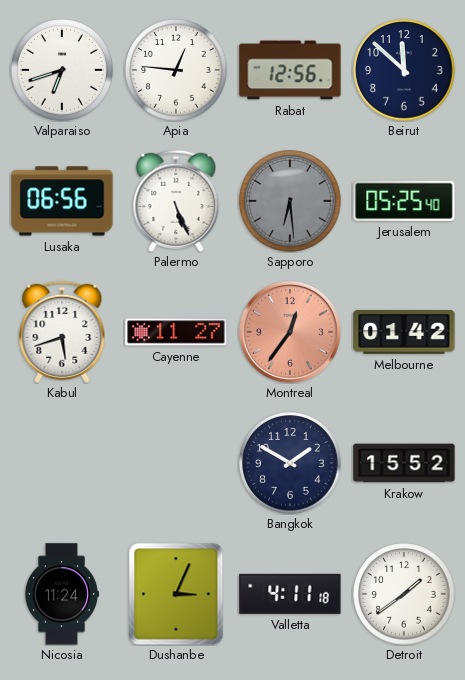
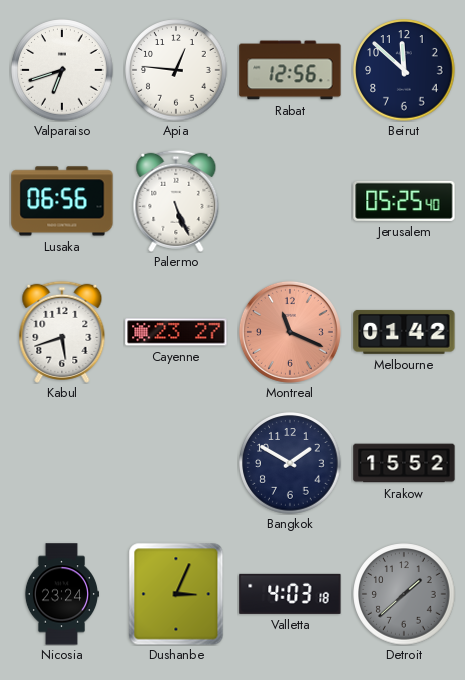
Sapporo: 6:29 -> none (290, 201)
Cayenne: 11:27 -> 23:27 (176, 332)
Montreal: 12:36 -> 11:19 (290, 332)
Nicosia: 11:24 -> 23:24 (62, 594)
Valletta: 4:11 -> 4:03 (290, 594)
Detroit: 1:39 -> 1:38 (404, 594)
Detroit dial: white -> grey (404, 594)
